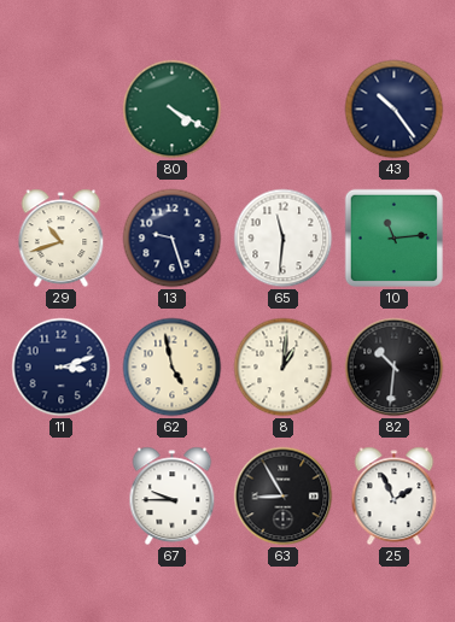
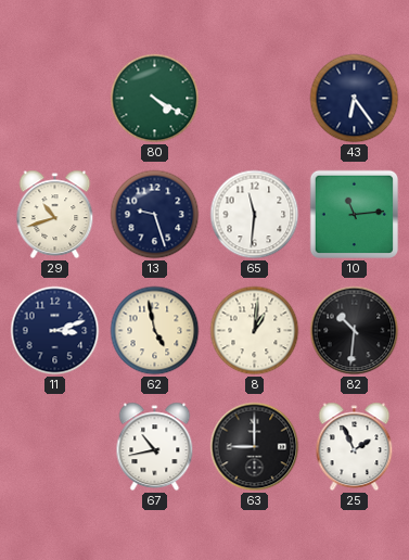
43: 10:24 -> 6:24 (355, 99)
67: 9:45 -> 10:43 (155, 447)
63: 8:55 -> 9:00 (255, 447)
